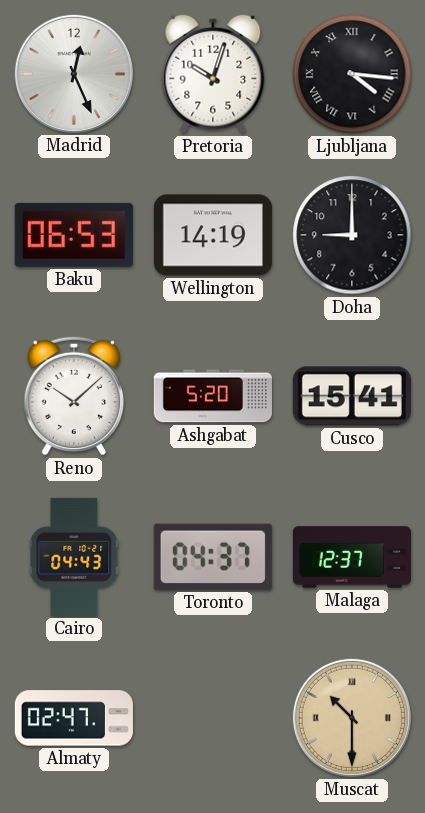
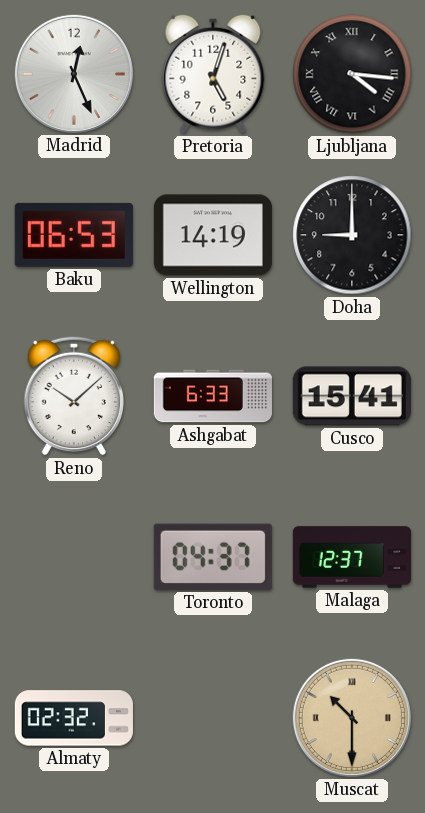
Pretoria: 10:03 -> 5:03 (213, 74)
Ashgabat: 5:20 -> 6:33 (213, 396)
Cairo: 04:43 -> none (74, 557)
Almaty: 02:47 -> 02:32 (74, 718)
